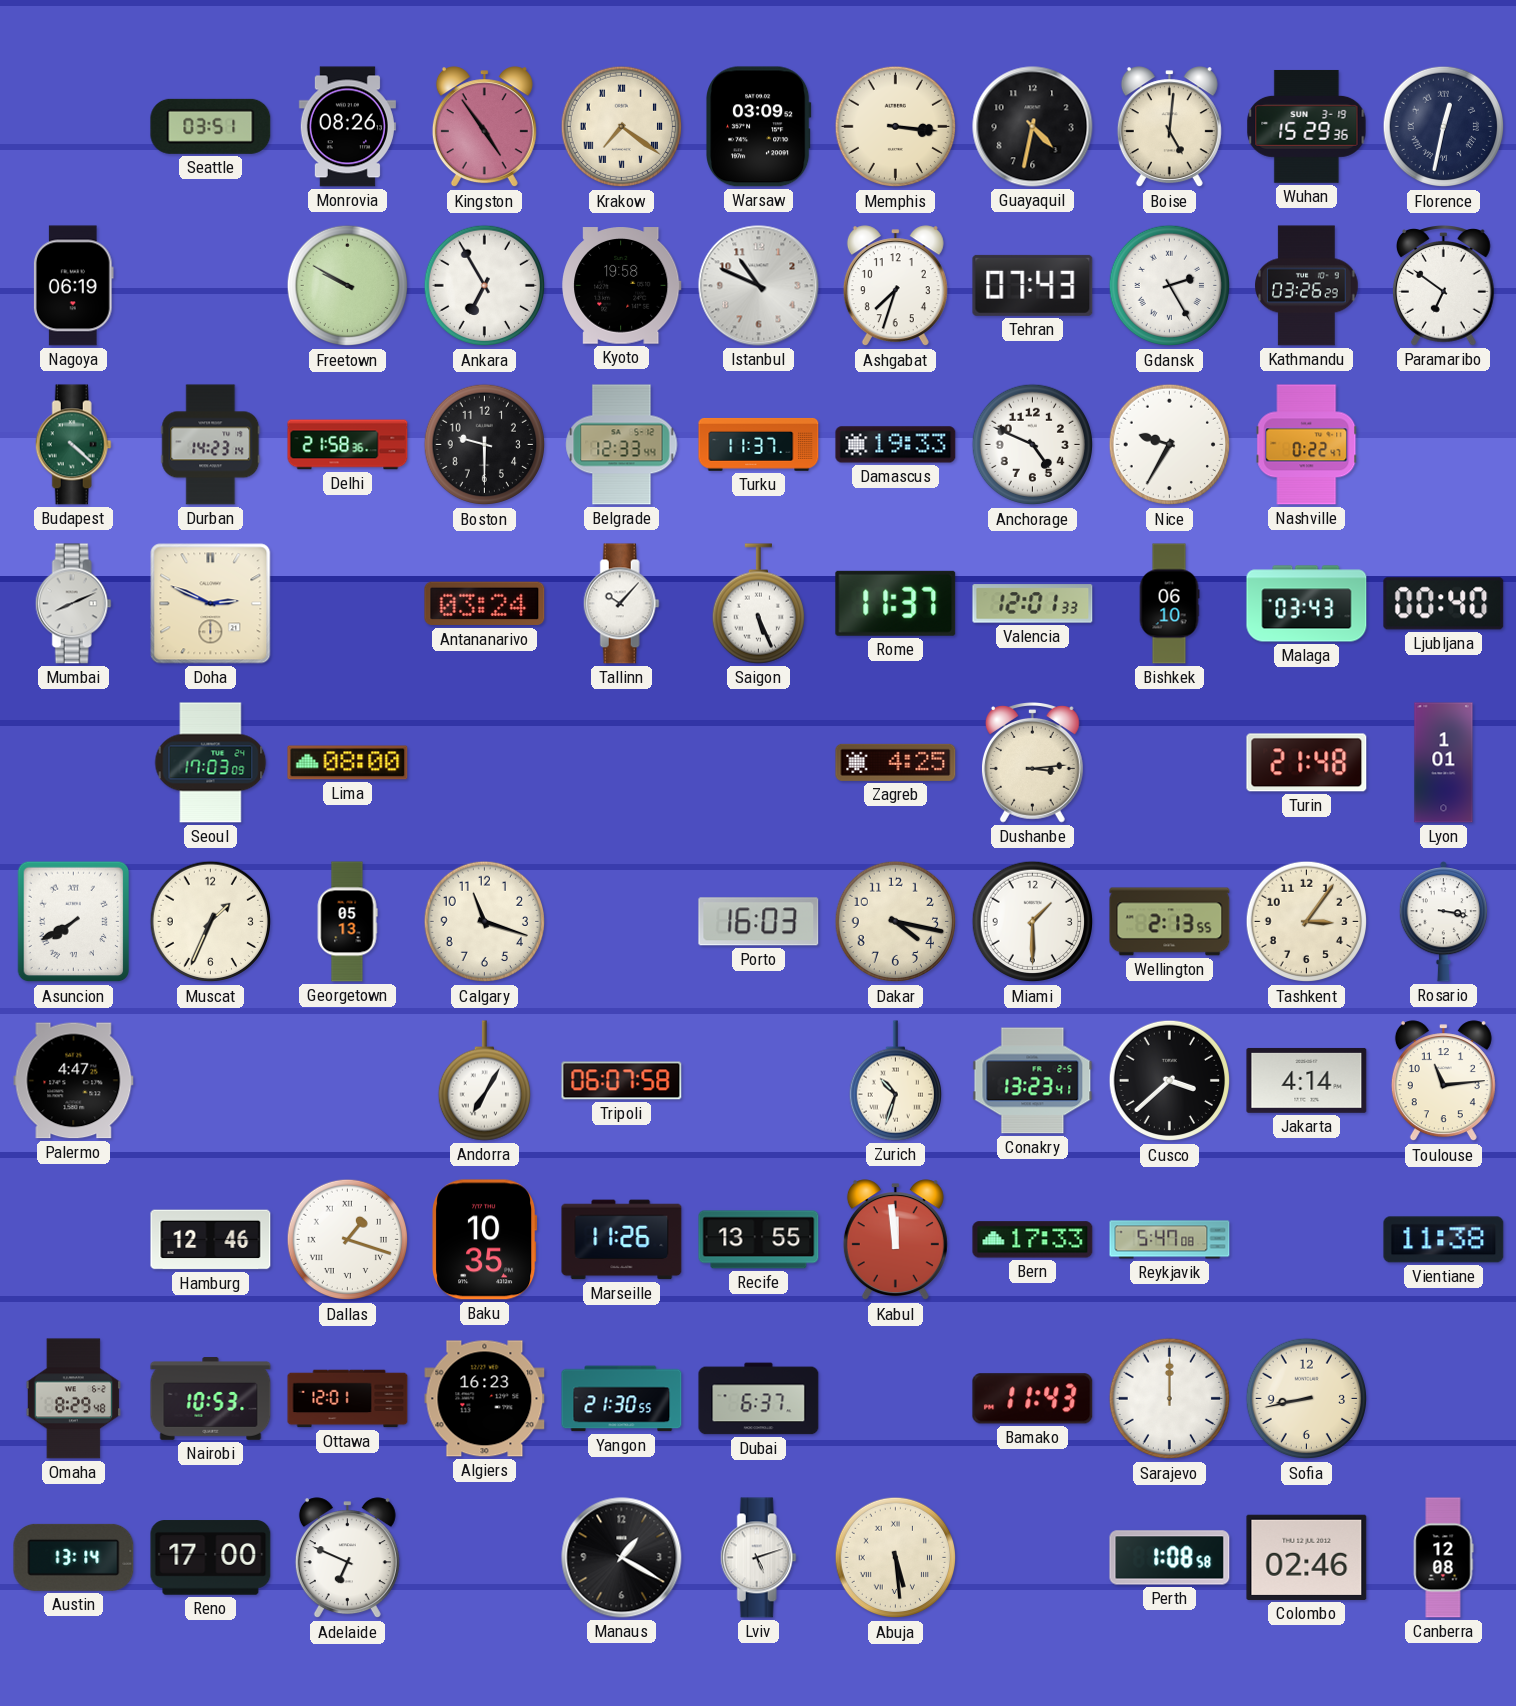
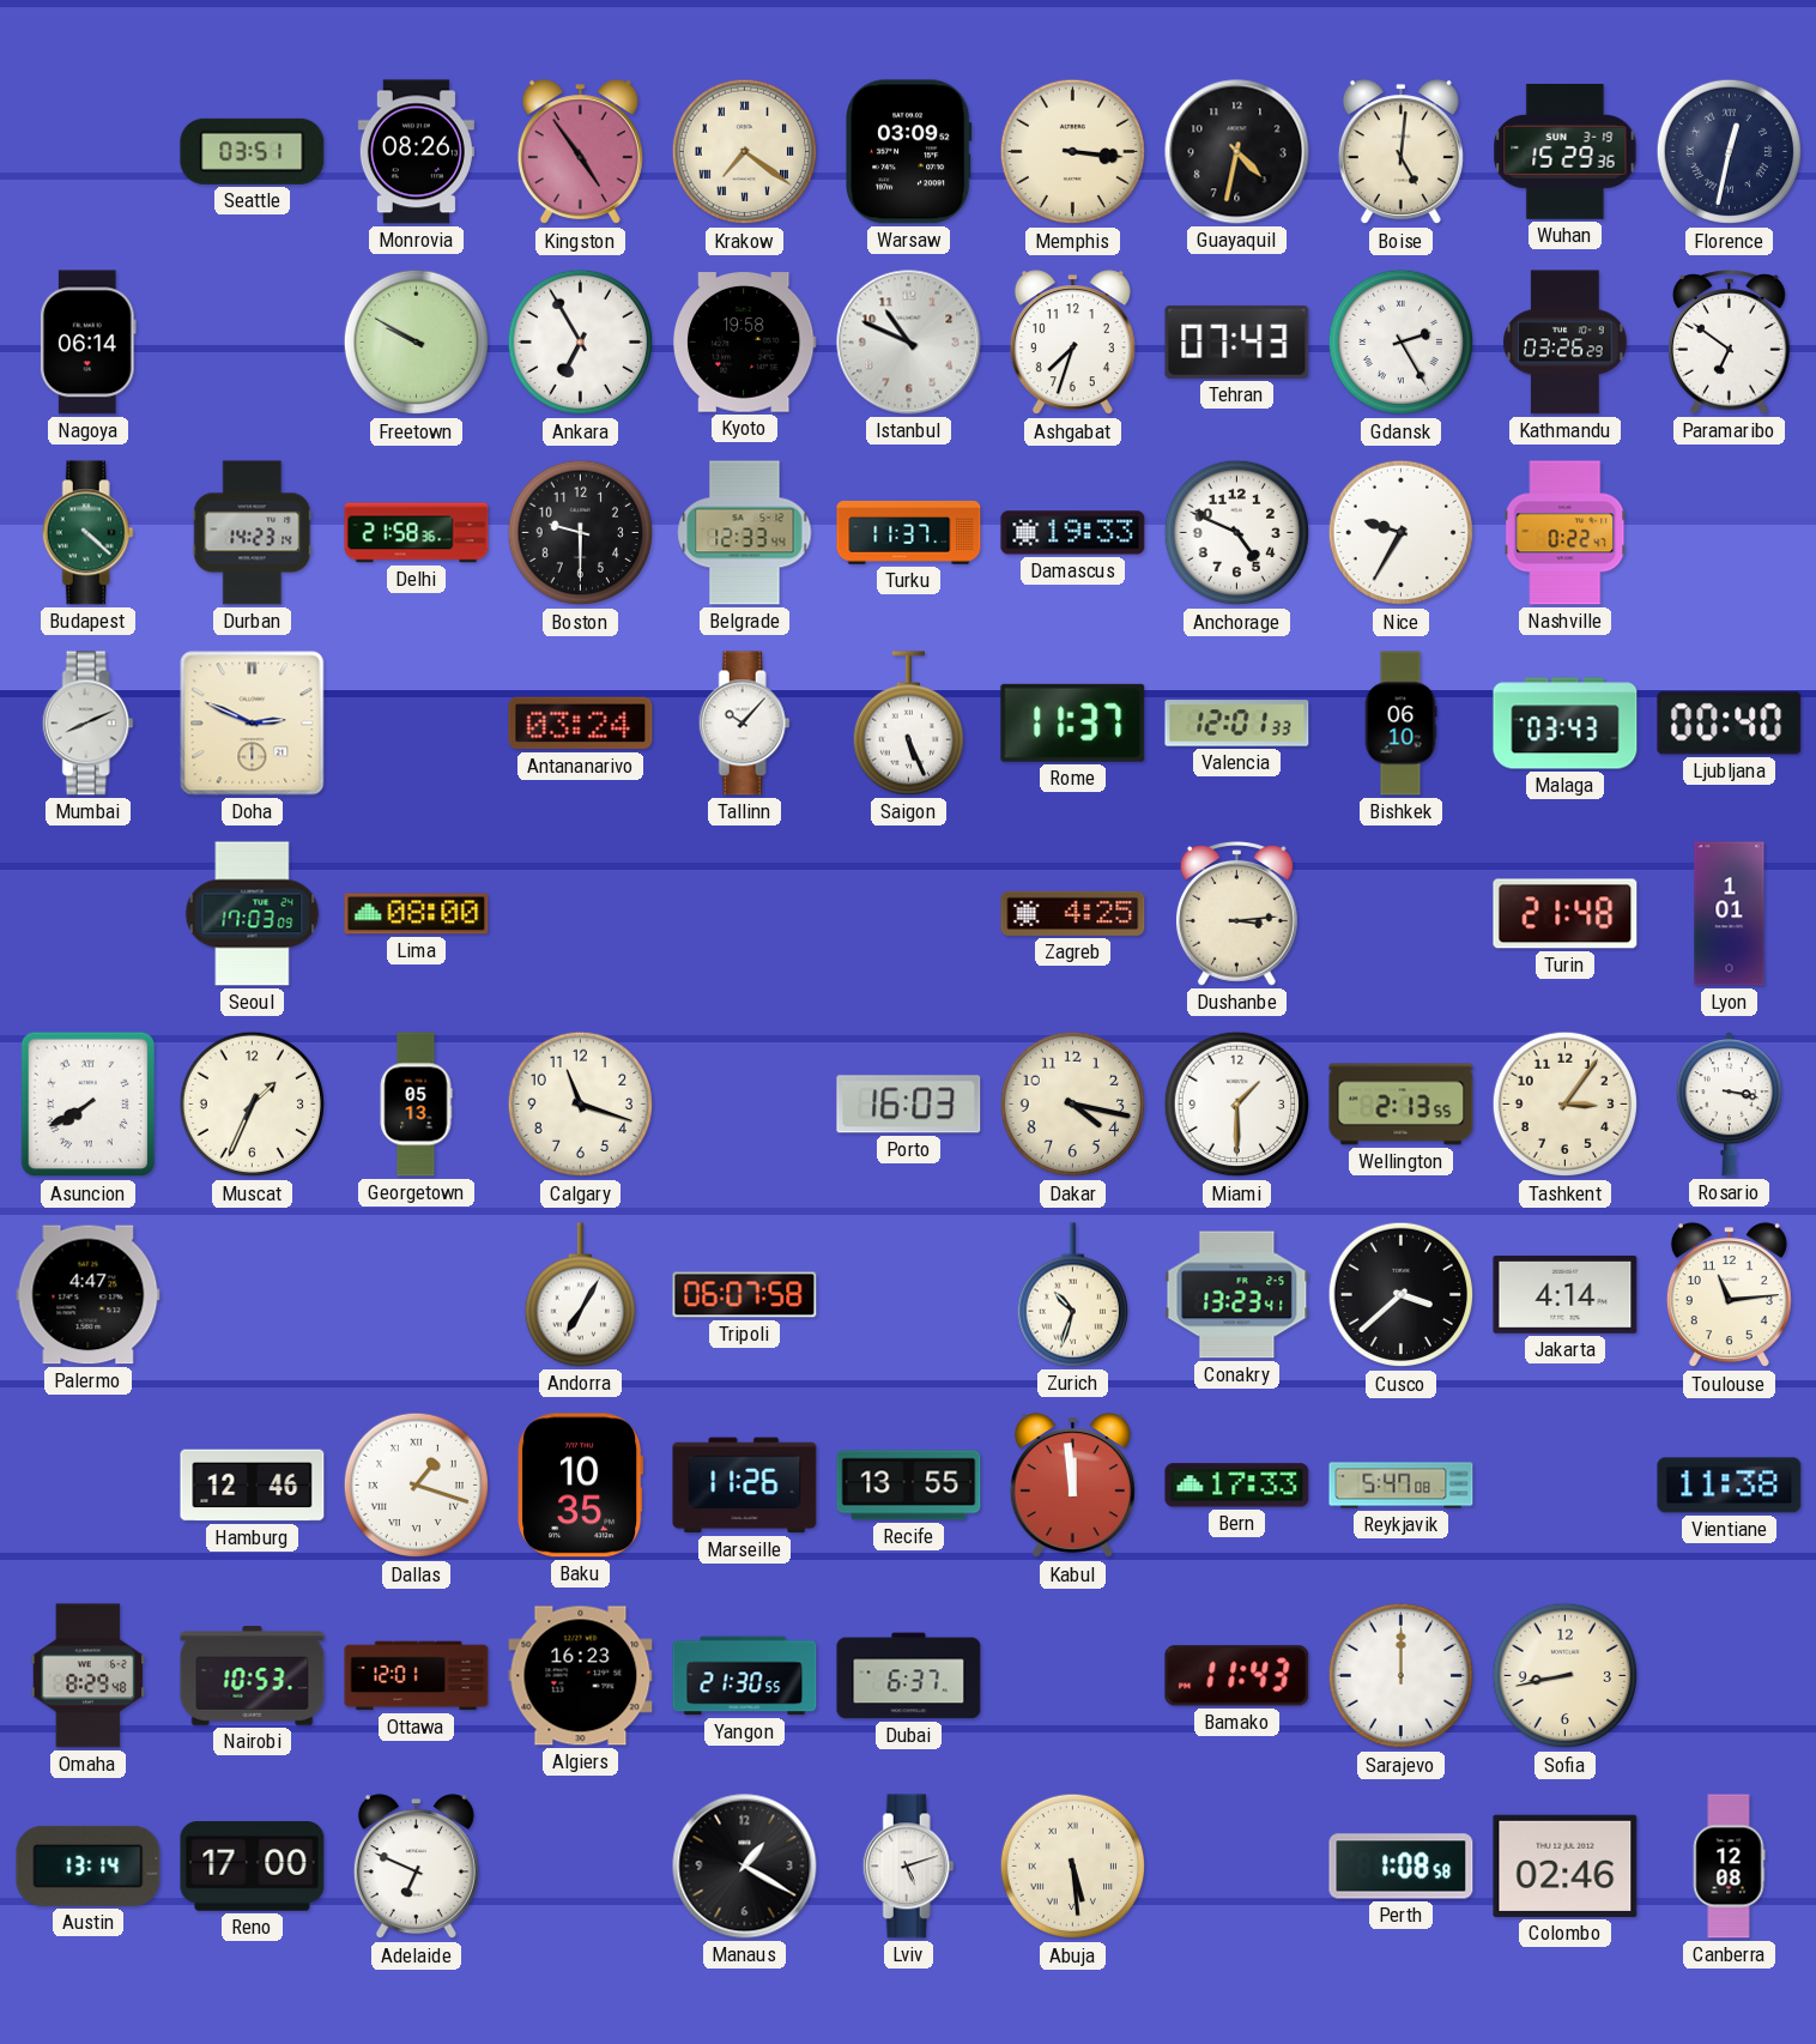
Nagoya: 06:19 -> 06:14 (87, 343)
